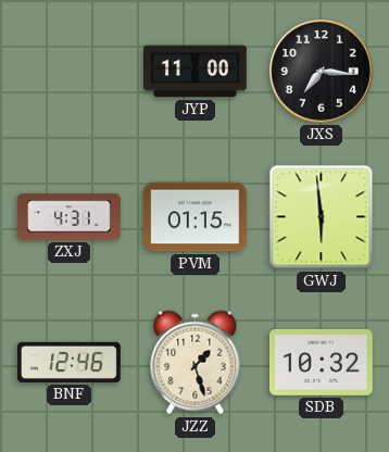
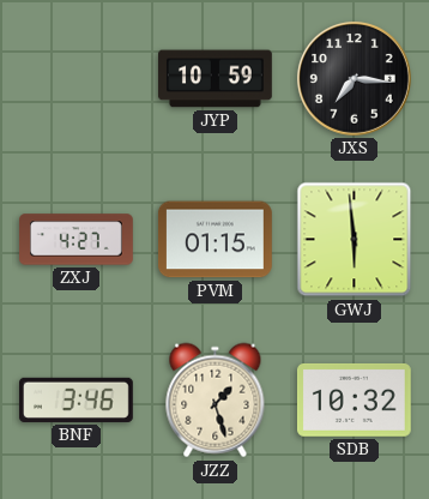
JYP: 11:00 -> 10:59 (216, 79)
ZXJ: 4:31 -> 4:27 (77, 240)
BNF: 12:46 -> 3:46 (77, 399)
